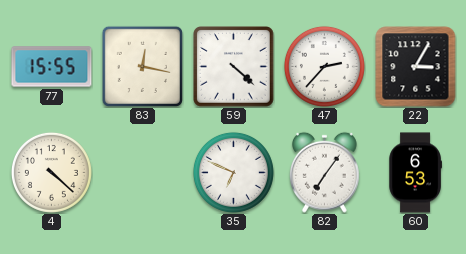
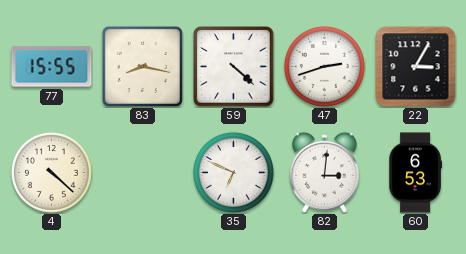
83: 12:17 -> 8:17 (142, 66)
47: 2:37 -> 2:42 (324, 66)
82: 7:06 -> 3:01 (325, 172)
